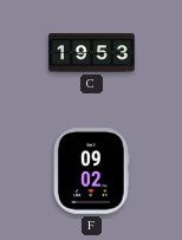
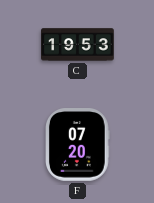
F: 09:02 -> 07:20 (78, 145)
